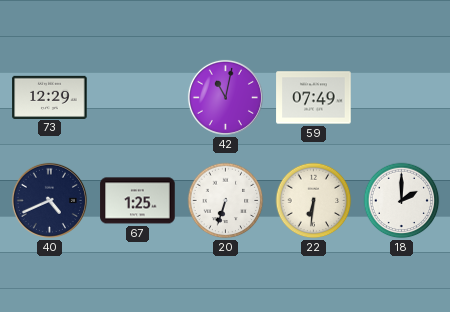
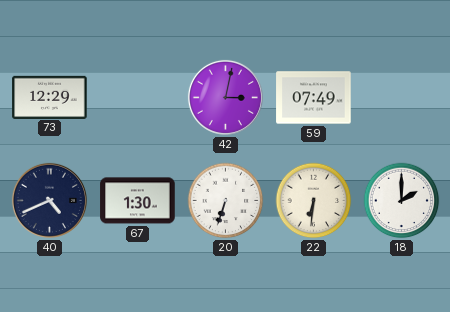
42: 11:02 -> 3:02 (225, 97)
67: 1:25 -> 1:30 (138, 201)
